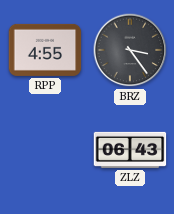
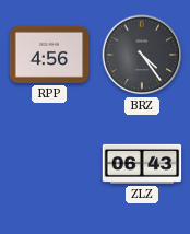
RPP: 4:55 -> 4:56 (49, 55)
BRZ: 3:24 -> 4:24 (142, 55)
